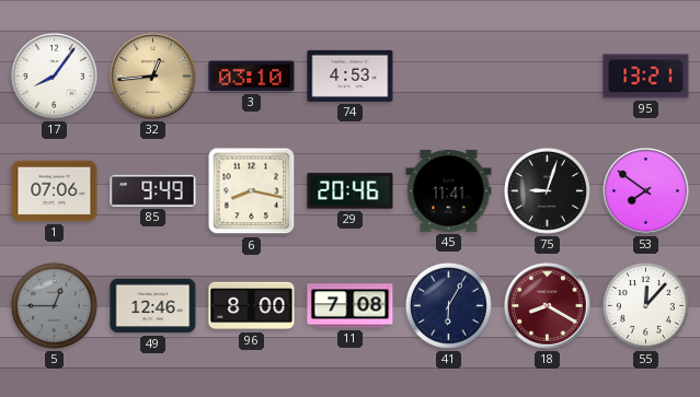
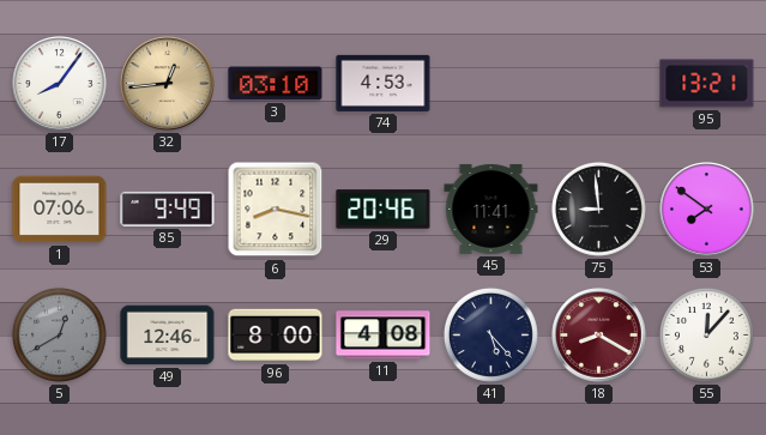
75: 9:03 -> 8:59 (598, 209)
5: 12:45 -> 12:40 (59, 334)
11: 7:08 -> 4:08 (384, 336)
41: 6:05 -> 5:23 (490, 334)
